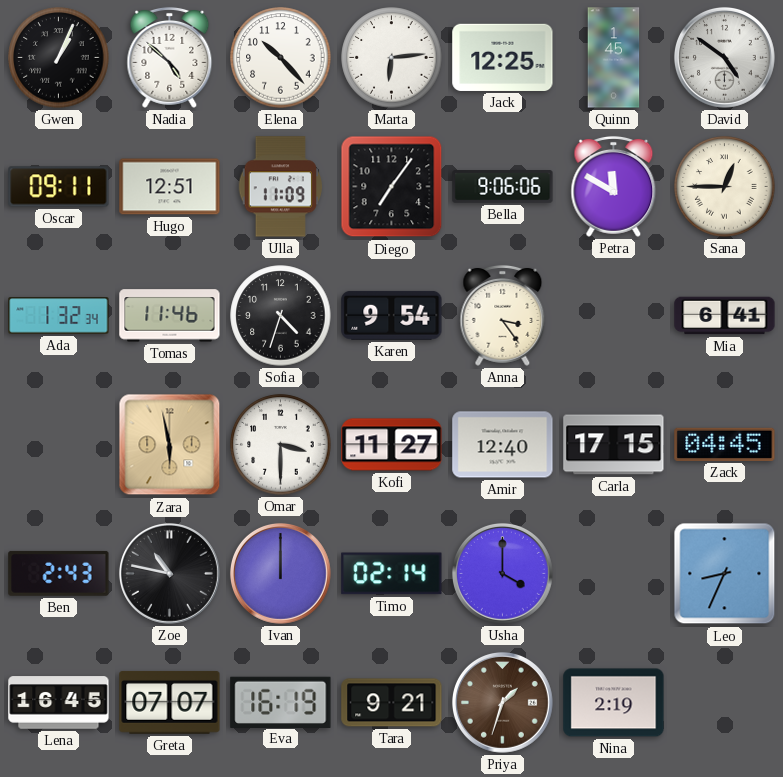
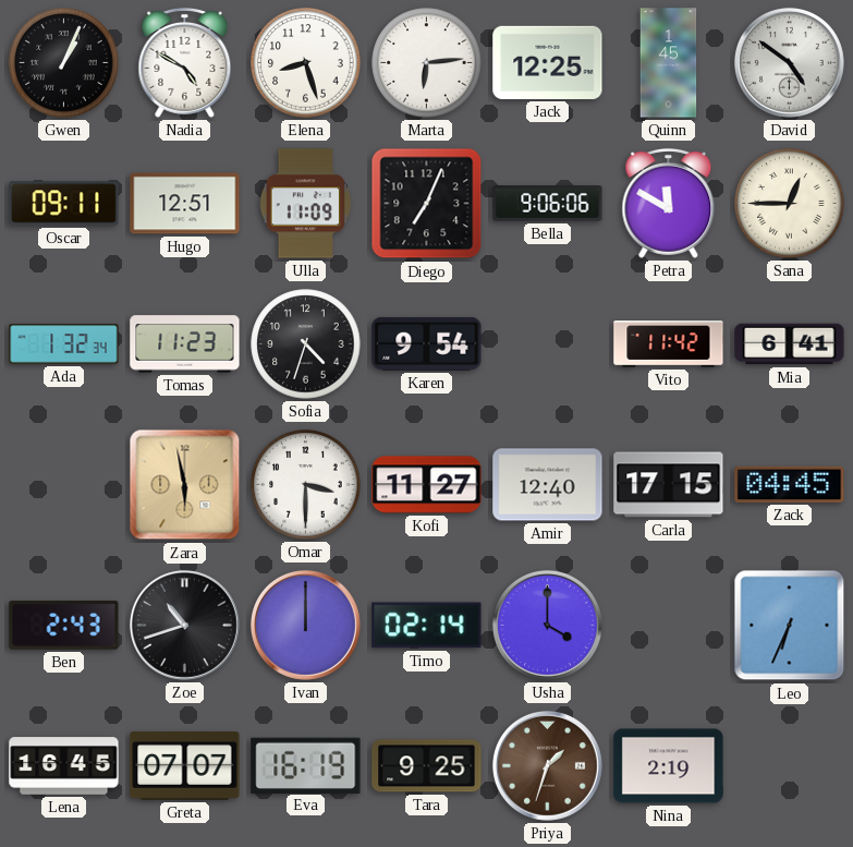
Nadia: 4:52 -> 4:50 (185, 62)
Elena: 10:23 -> 8:27 (306, 63)
Diego: 7:06 -> 7:04 (427, 204)
Tomas: 11:46 -> 11:23 (185, 344)
Anna: 3:24 -> none (503, 315)
Vito: none -> 11:42 (669, 344)
Zoe: 10:47 -> 10:42 (184, 625)
Leo: 8:34 -> 6:34 (790, 626)
Tara: 9:21 -> 9:25 (427, 766)
